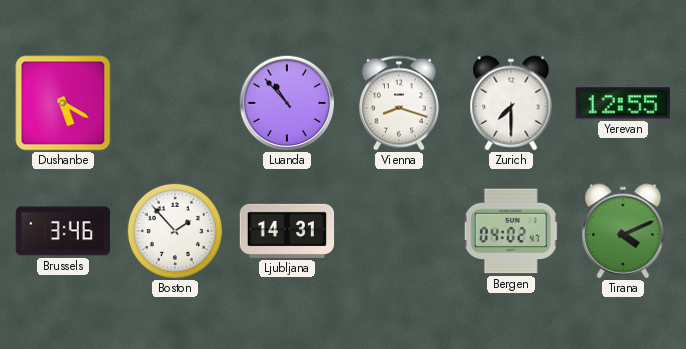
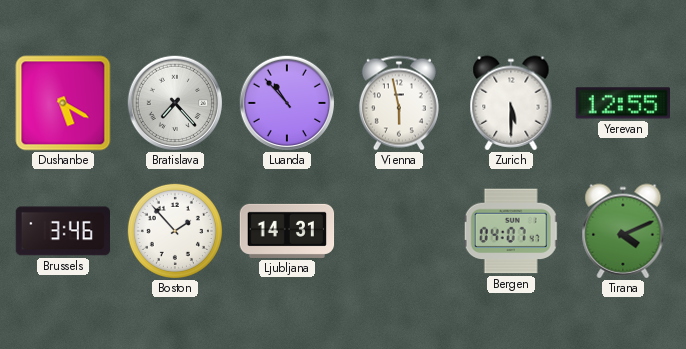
Bratislava: none -> 7:23 (174, 103)
Vienna: 8:18 -> 5:58 (399, 103)
Zurich: 7:30 -> 5:30 (511, 103)
Bergen: 04:02 -> 04:07 (511, 231)
